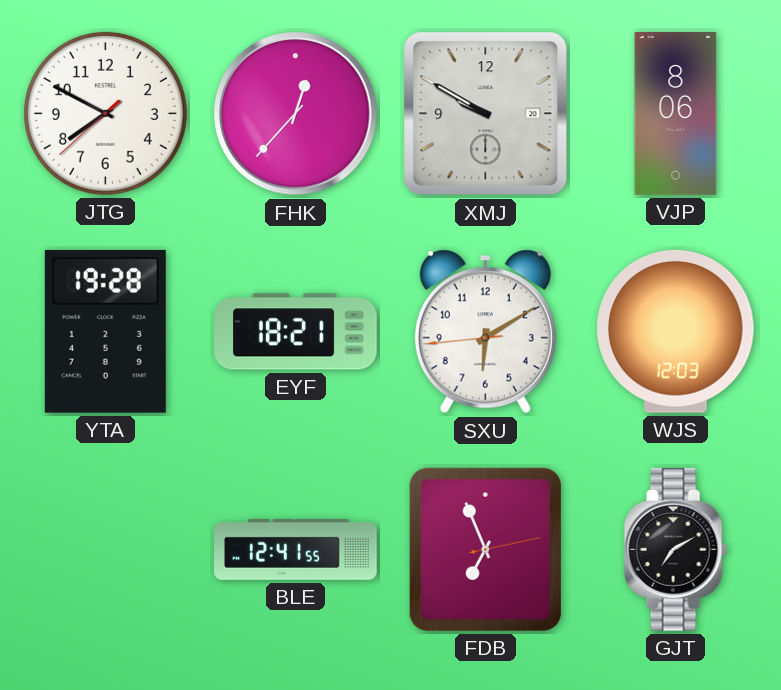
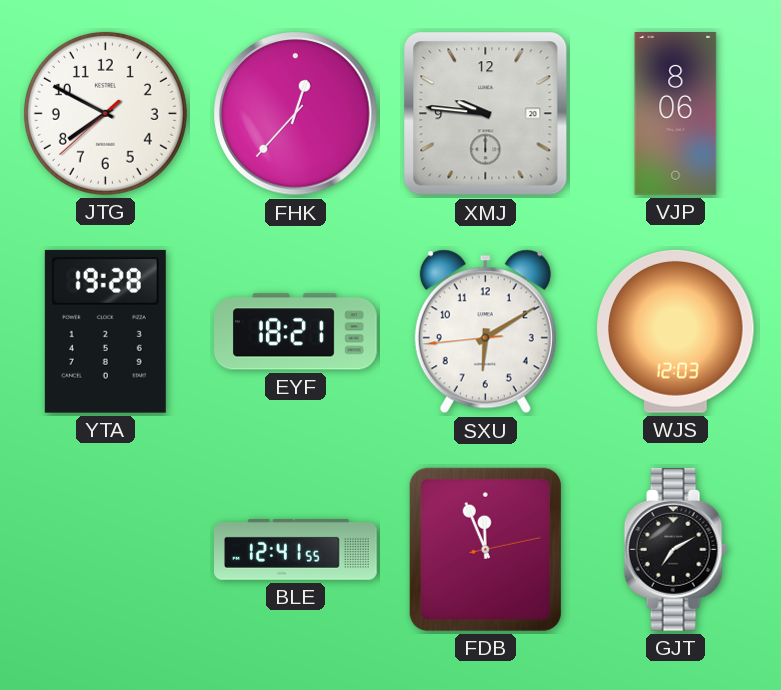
XMJ: 9:50 -> 9:46 (486, 114)
FDB: 6:56 -> 11:56 (485, 549)
